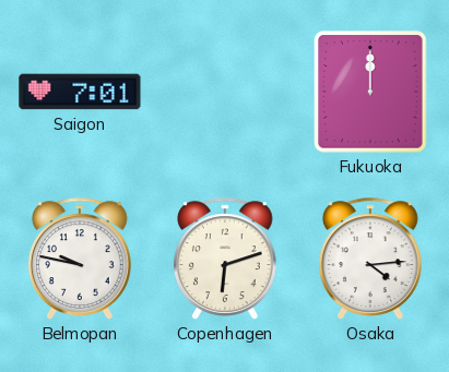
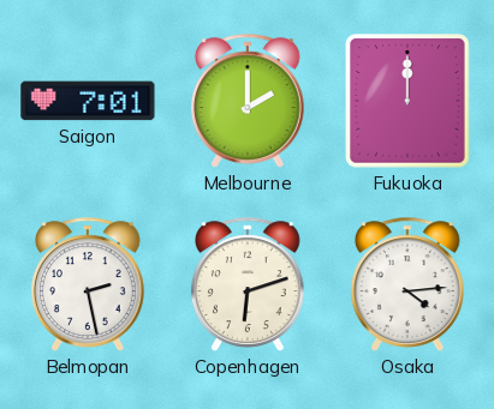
Melbourne: none -> 2:00 (248, 101)
Belmopan: 9:47 -> 2:28 (88, 284)
